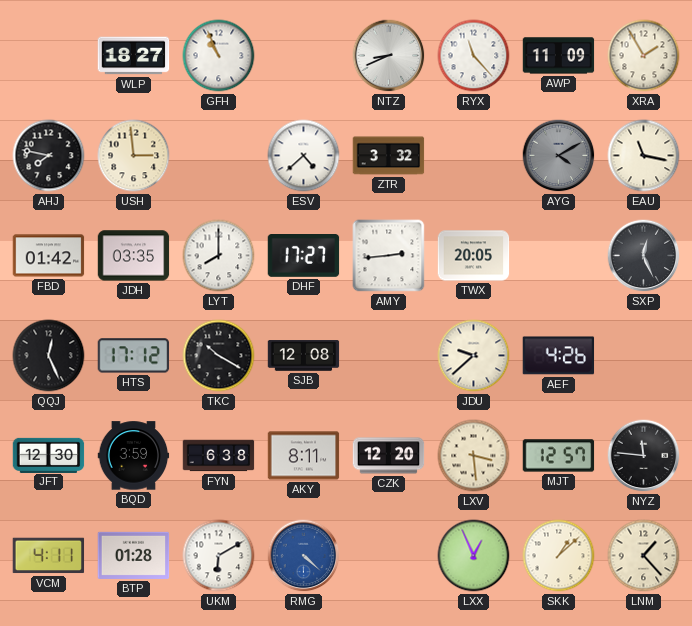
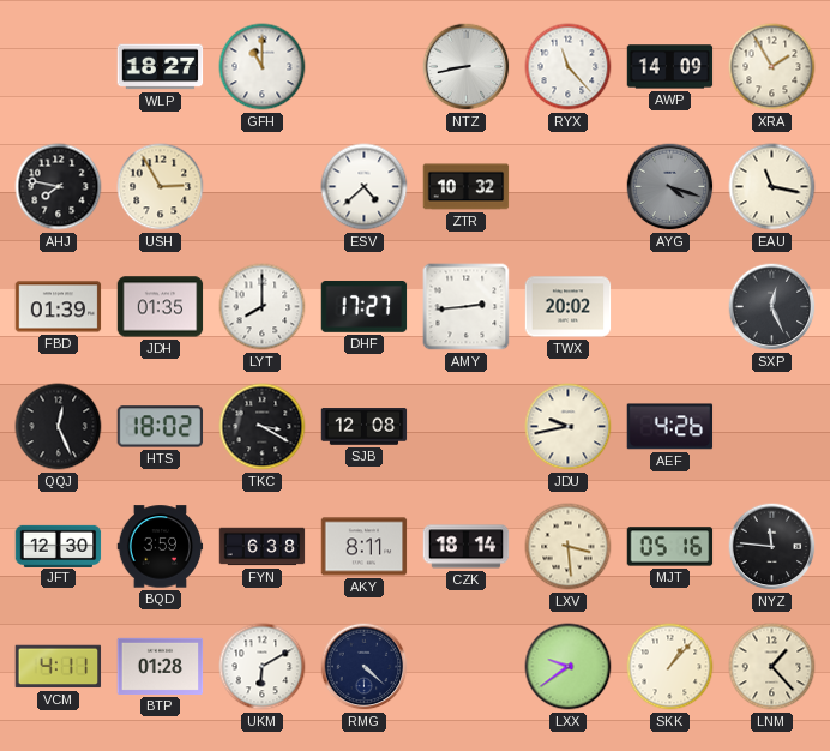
GFH: 10:56 -> 11:00 (263, 67)
NTZ: 8:41 -> 8:43 (467, 67)
AWP: 11:09 -> 14:09 (670, 67)
USH: 2:59 -> 2:55 (161, 187)
ZTR: 3:32 -> 10:32 (467, 187)
AYG: 4:10 -> 4:18 (670, 187)
FBD: 01:42 -> 01:39 (59, 307)
JDH: 03:35 -> 01:35 (161, 307)
TWX: 20:05 -> 20:02 (569, 307)
HTS: 17:12 -> 18:02 (161, 427)
TKC: 10:20 -> 3:20 (263, 427)
JDU: 9:38 -> 9:43 (569, 427)
CZK: 12:20 -> 18:14 (467, 547)
MJT: 12:57 -> 05:16 (670, 547)
RMG dial: blue -> navy (365, 667)
LXX: 12:56 -> 9:39 (569, 667)
SKK: 1:08 -> 1:07 (670, 667)
